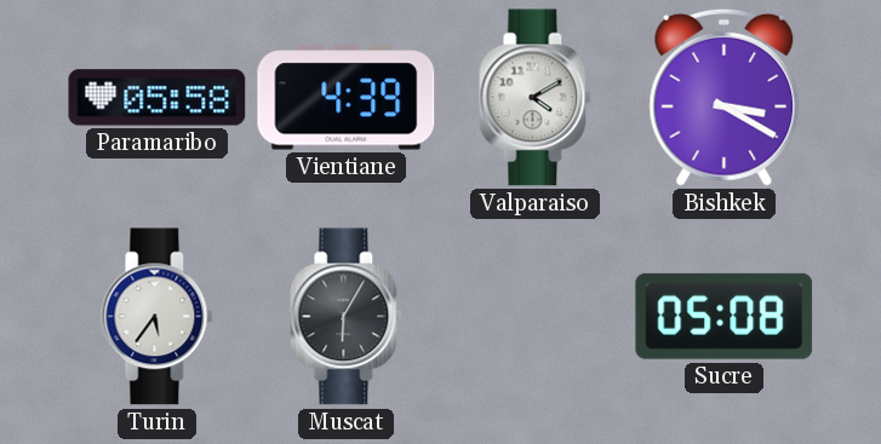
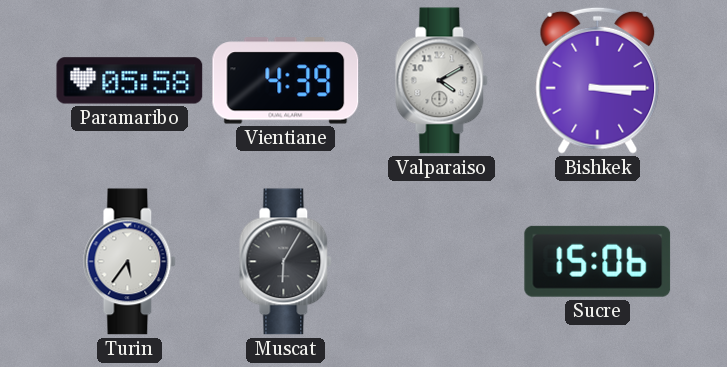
Bishkek: 3:20 -> 3:15 (598, 80)
Sucre: 05:08 -> 15:06 (598, 261)
